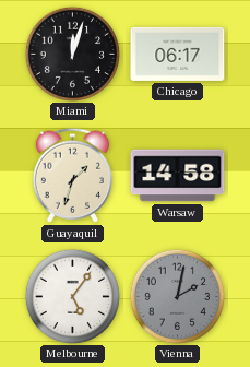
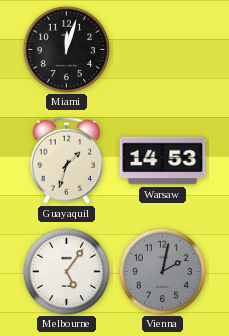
Chicago: 06:17 -> none (178, 54)
Warsaw: 14:58 -> 14:53 (163, 161)
